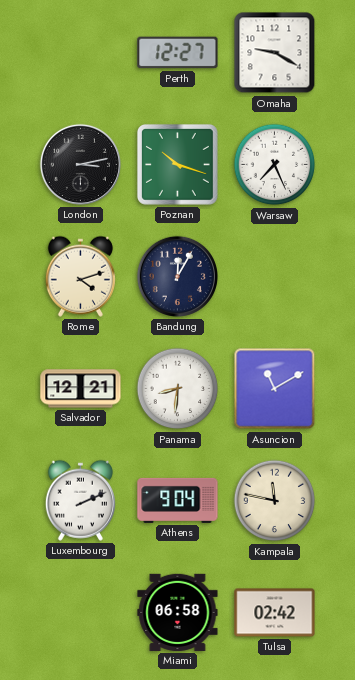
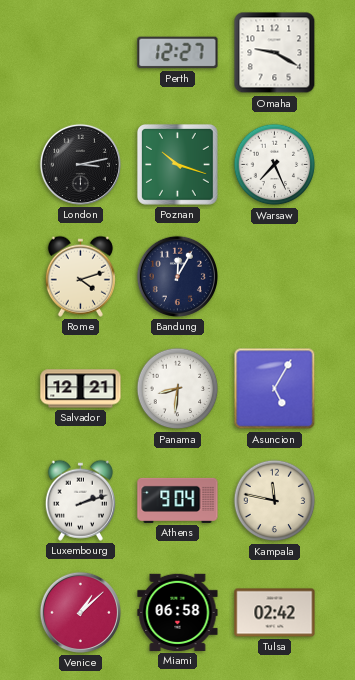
Asuncion: 11:10 -> 5:05 (275, 389)
Luxembourg: 2:11 -> 2:12 (80, 500)
Venice: none -> 1:08 (80, 612)
